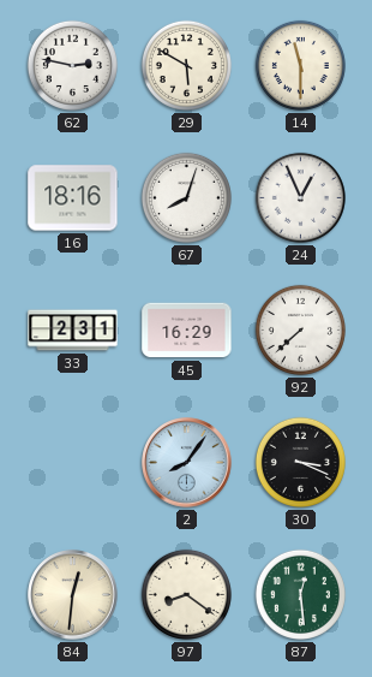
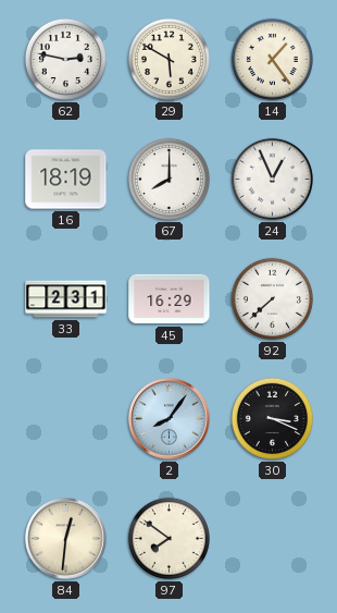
14: 11:30 -> 1:24 (272, 59)
16: 18:16 -> 18:19 (66, 180)
67: 8:03 -> 8:00 (168, 179)
97: 8:21 -> 7:51 (168, 538)
87: 12:29 -> none (300, 594)
